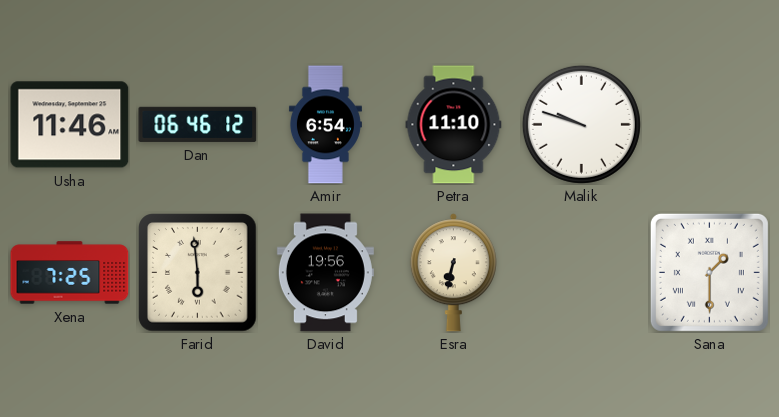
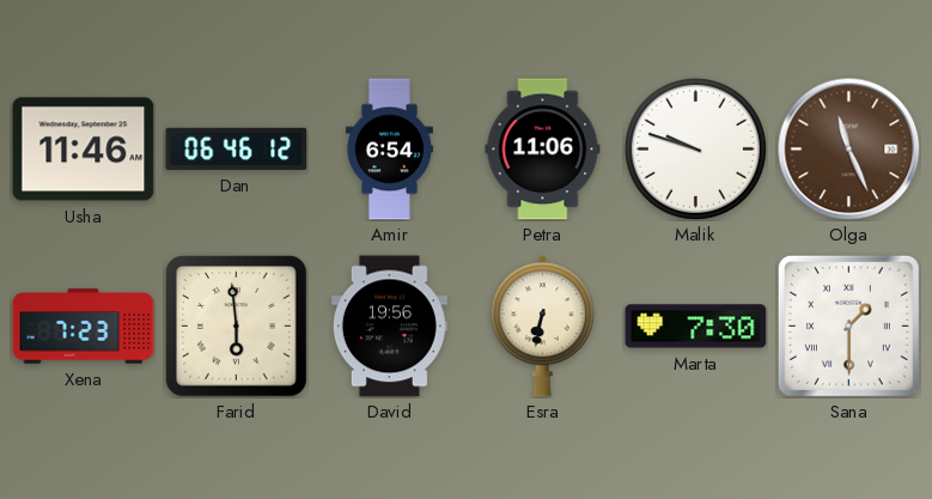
Petra: 11:10 -> 11:06 (543, 150)
Olga: none -> 11:26 (849, 150)
Xena: 7:25 -> 7:23 (84, 327)
Marta: none -> 7:30 (696, 327)
